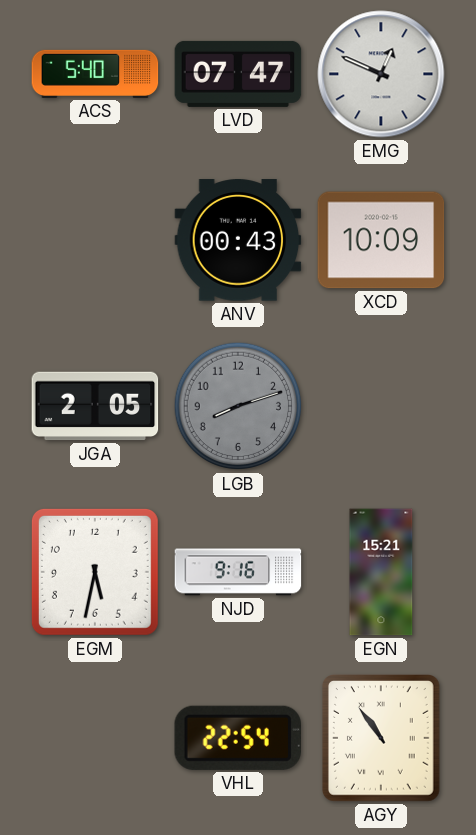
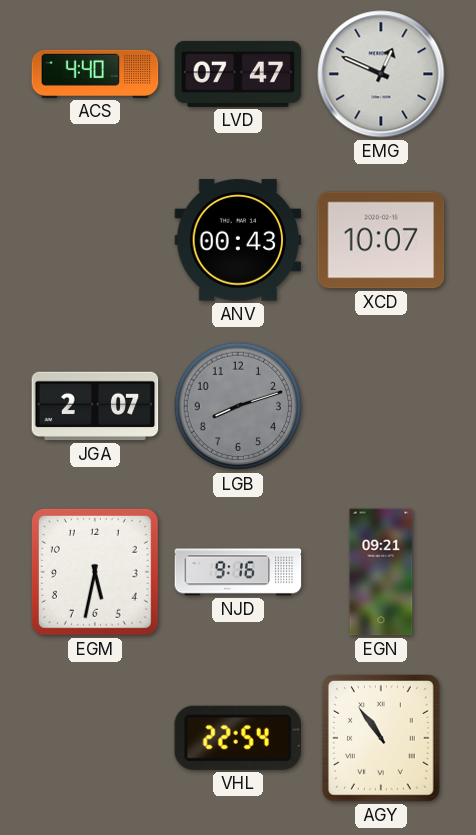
ACS: 5:40 -> 4:40 (95, 74)
XCD: 10:09 -> 10:07 (381, 240)
JGA: 2:05 -> 2:07 (95, 406)
EGN: 15:21 -> 09:21 (381, 572)
